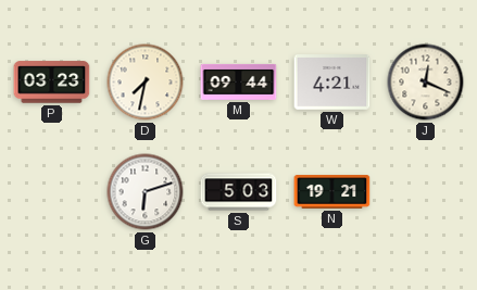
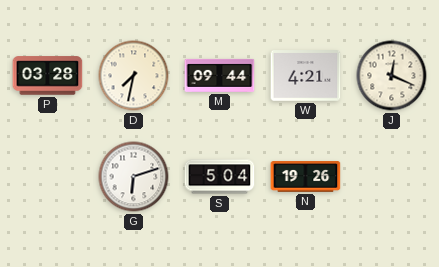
P: 03:23 -> 03:28 (48, 76)
S: 5:03 -> 5:04 (220, 177)
N: 19:21 -> 19:26 (306, 177)
